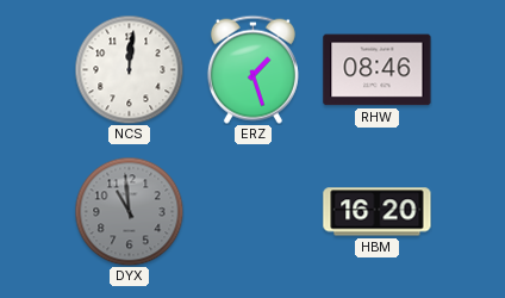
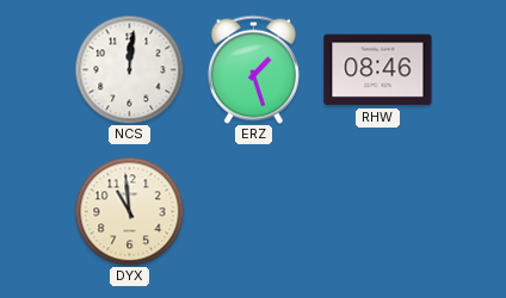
DYX dial: grey -> cream (129, 211)
HBM: 16:20 -> none (378, 212)
